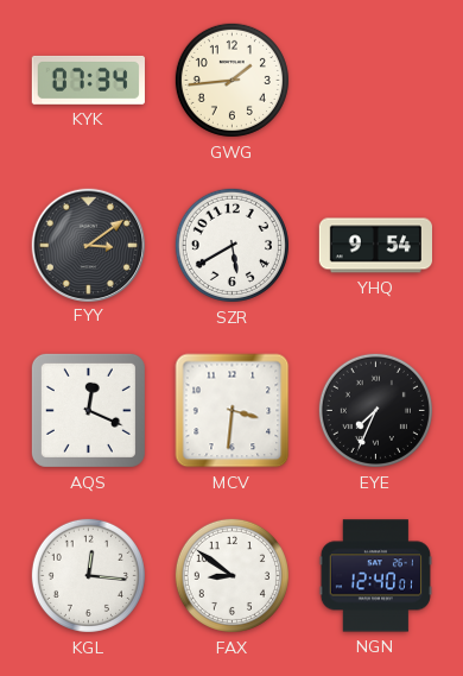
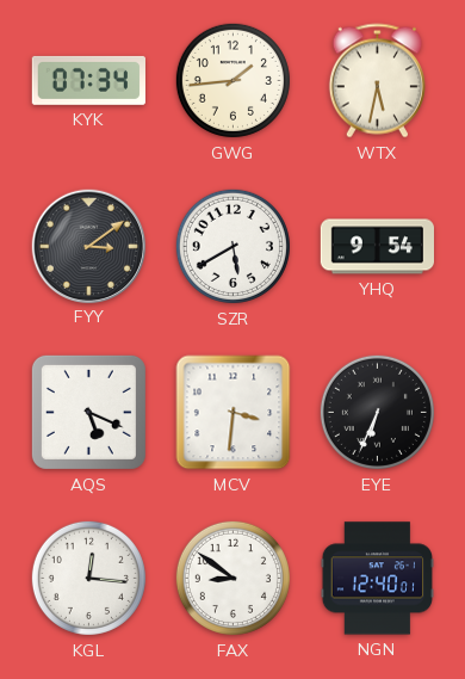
WTX: none -> 5:32 (377, 81)
AQS: 12:19 -> 5:19 (88, 412)
EYE: 7:34 -> 6:34 (377, 412)
